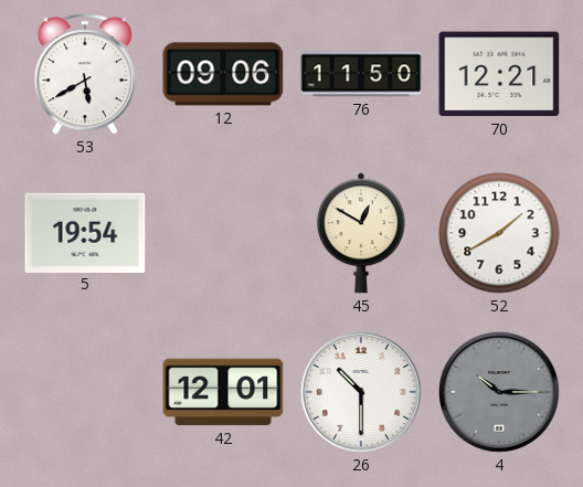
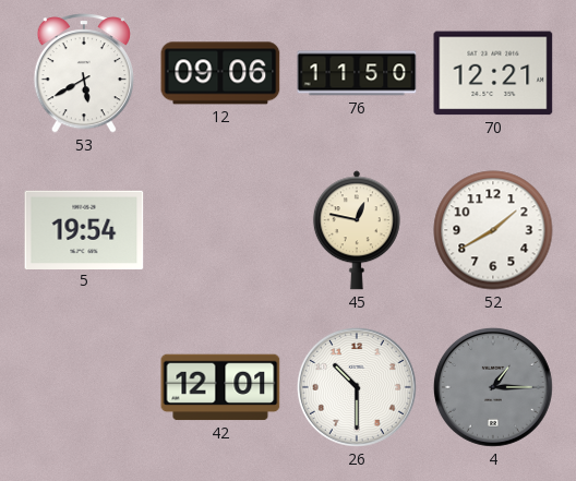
45: 12:50 -> 12:47 (357, 230)
4: 10:15 -> 1:15 (493, 387)
